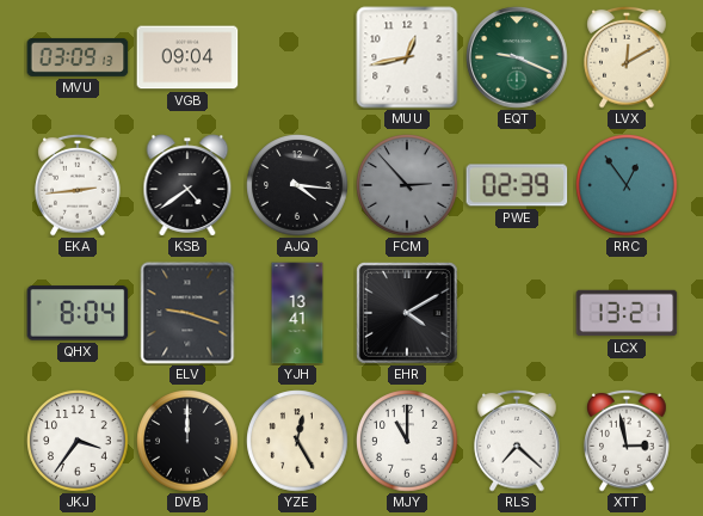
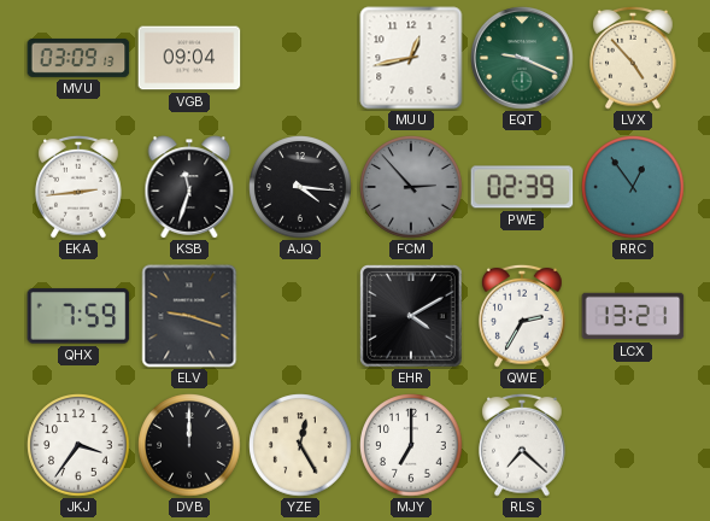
LVX: 12:10 -> 4:53 (633, 58)
KSB: 4:39 -> 11:33 (189, 187)
QHX: 8:04 -> 7:59 (78, 316)
YJH: 13:41 -> none (297, 313)
QWE: none -> 2:35 (522, 316)
MJY: 11:00 -> 7:00 (411, 445)
XTT: 2:58 -> none (627, 441)
